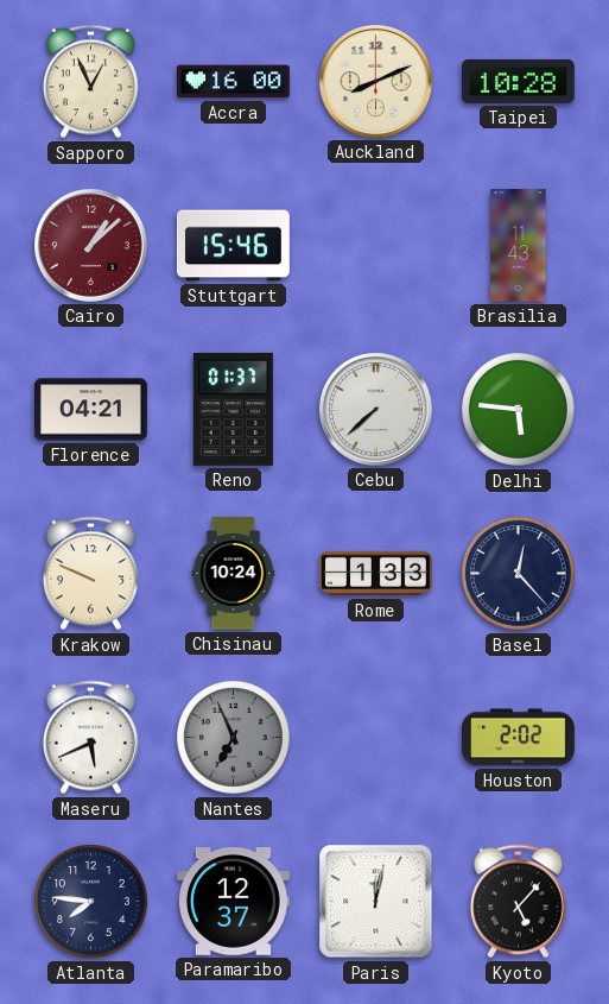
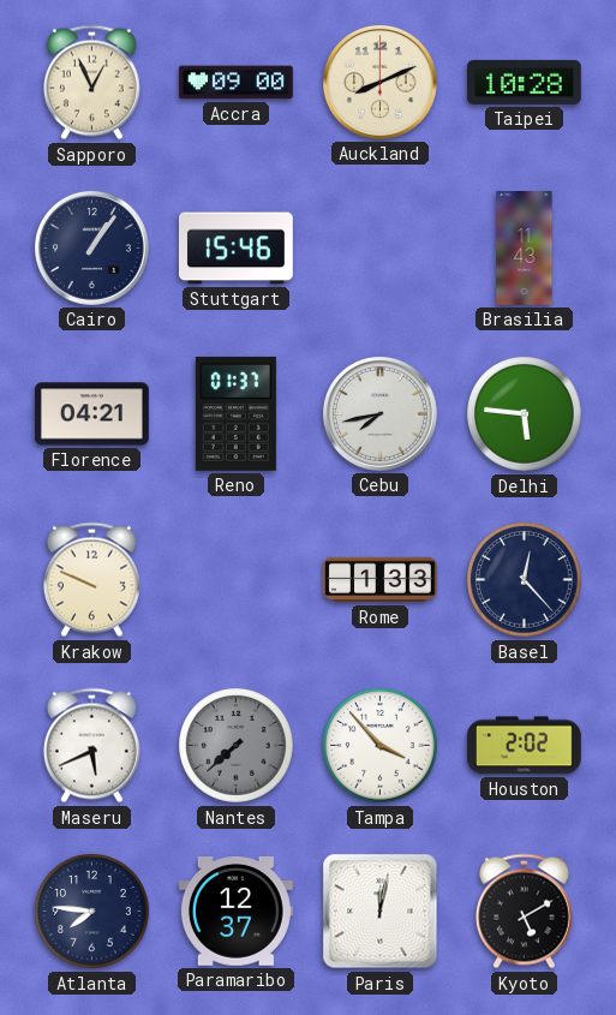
Accra: 16:00 -> 09:00 (235, 83)
Cairo: 1:08 -> 1:06 (91, 247)
Cairo dial: burgundy -> navy (91, 247)
Cebu: 7:38 -> 7:43 (379, 413)
Chisinau: 10:24 -> none (234, 574)
Nantes: 6:56 -> 7:38 (237, 746)
Tampa: none -> 3:53 (381, 746)
Kyoto: 5:07 -> 5:10 (524, 912)
